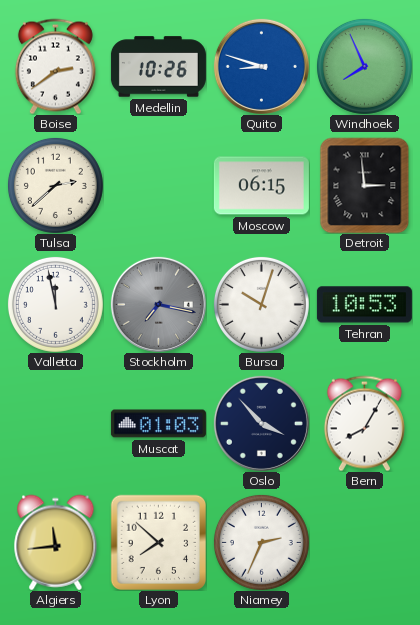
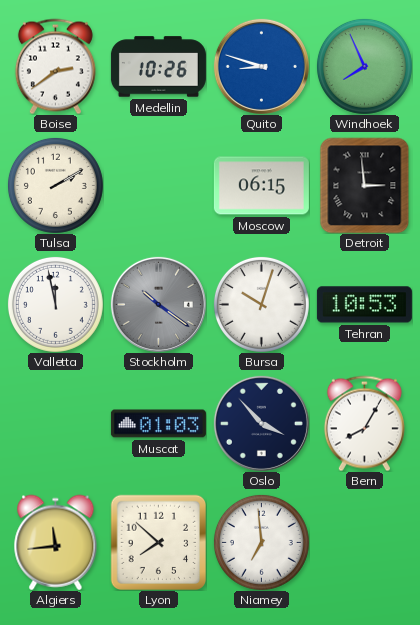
Tulsa: 2:38 -> 2:10 (55, 185)
Stockholm: 7:17 -> 10:21 (158, 304)
Niamey: 2:34 -> 6:59 (261, 542)
